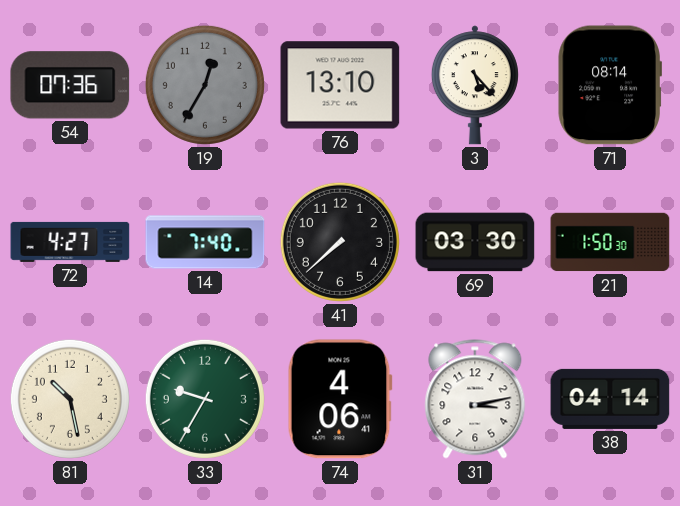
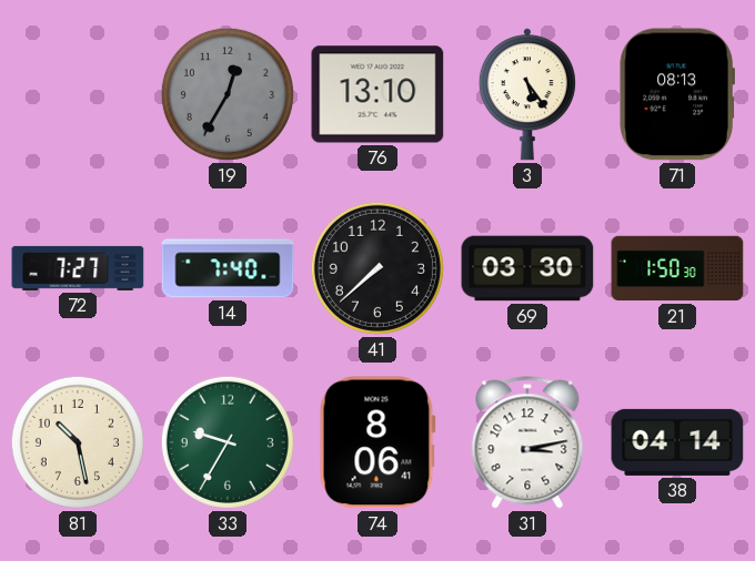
54: 07:36 -> none (70, 85)
3: 5:23 -> 5:24 (527, 94)
71: 08:14 -> 08:13 (677, 94)
72: 4:27 -> 7:27 (78, 268)
74: 4:06 -> 8:06 (377, 442)
